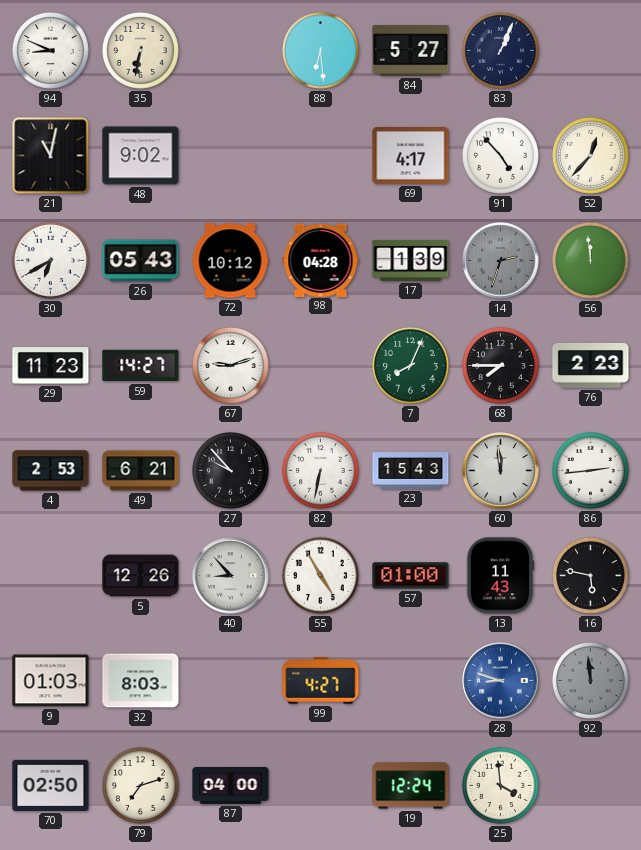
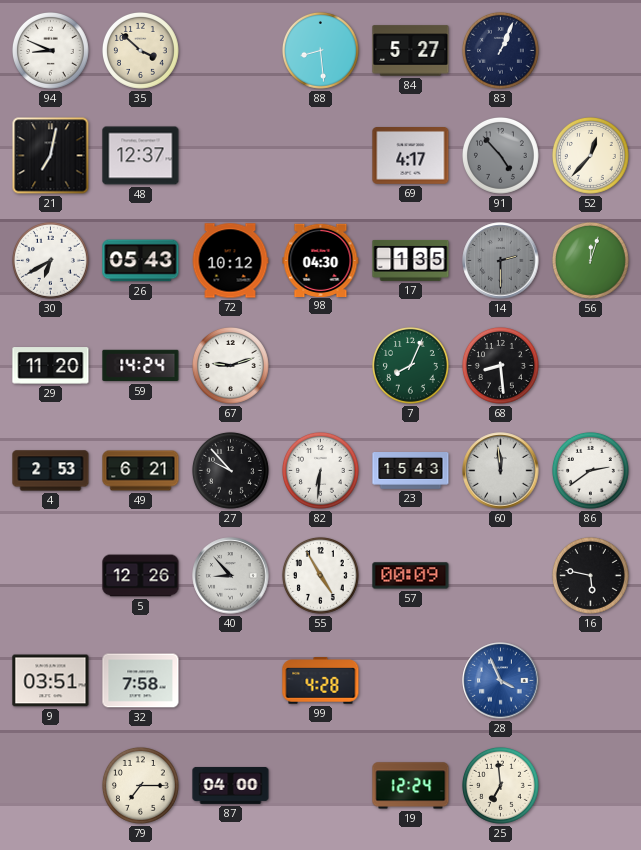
35: 6:32 -> 3:52 (140, 50)
88: 6:29 -> 8:29 (320, 50)
21: 11:02 -> 7:02 (51, 156)
48: 9:02 -> 12:37 (141, 156)
91 dial: white -> grey (500, 155)
98: 04:28 -> 04:30 (321, 260)
17: 1:39 -> 1:35 (411, 260)
14: 2:33 -> 2:30 (501, 261)
56: 11:59 -> 12:03 (590, 260)
29: 11:23 -> 11:20 (51, 366)
59: 14:27 -> 14:24 (141, 366)
68: 7:45 -> 8:29 (500, 365)
76: 2:23 -> none (591, 365)
82: 6:32 -> 6:31 (320, 470)
86: 2:44 -> 2:39 (590, 470)
57: 01:00 -> 00:09 (411, 576)
13: 11:43 -> none (500, 576)
9: 01:03 -> 03:51 (51, 681)
32: 8:03 -> 7:58 (141, 681)
99: 4:27 -> 4:28 (321, 681)
28: 8:48 -> 3:56 (501, 681)
92: 11:59 -> none (590, 680)
70: 02:50 -> none (51, 785)
79: 7:12 -> 7:15 (140, 785)
25: 3:59 -> 6:59 (500, 785)
